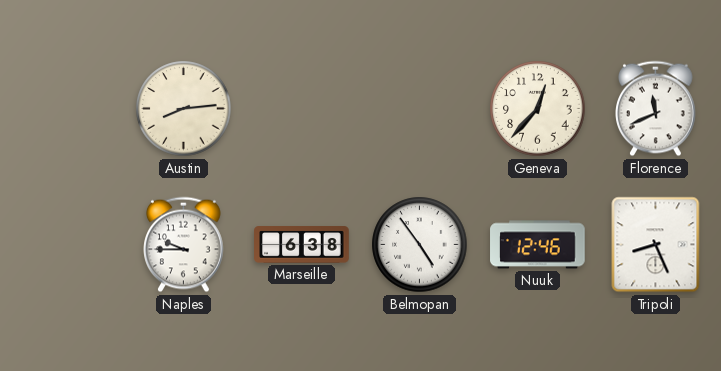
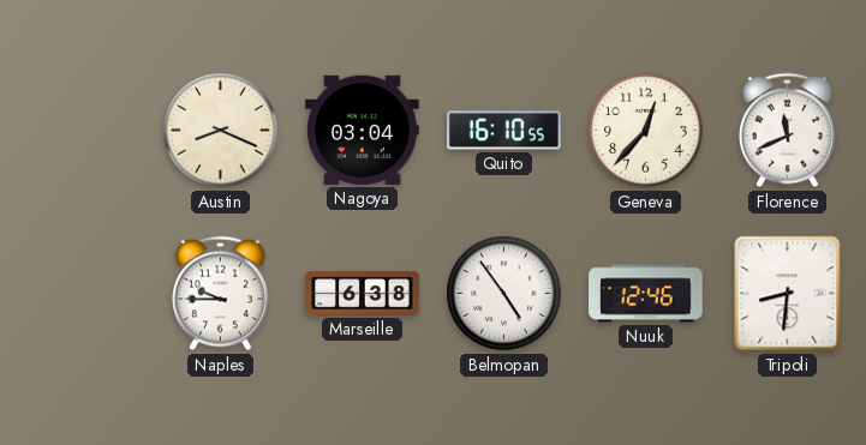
Austin: 8:14 -> 8:19 (221, 131)
Nagoya: none -> 03:04 (363, 130)
Quito: none -> 16:10 (504, 131)
Tripoli: 8:26 -> 8:31 (788, 294)
